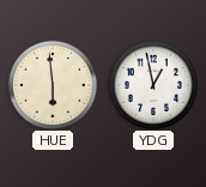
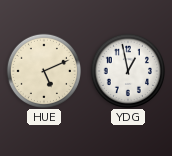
HUE: 5:59 -> 5:11 (43, 70)
